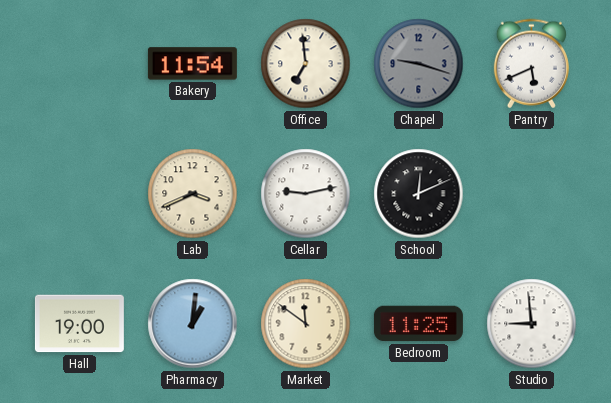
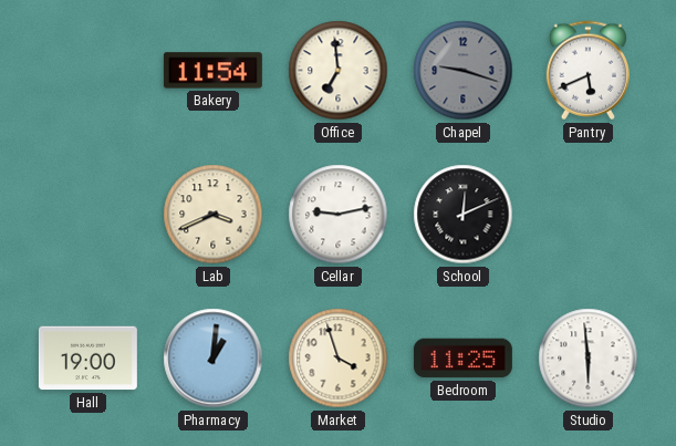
Market: 11:51 -> 3:57 (339, 359)
Studio: 8:59 -> 5:59 (589, 359)
